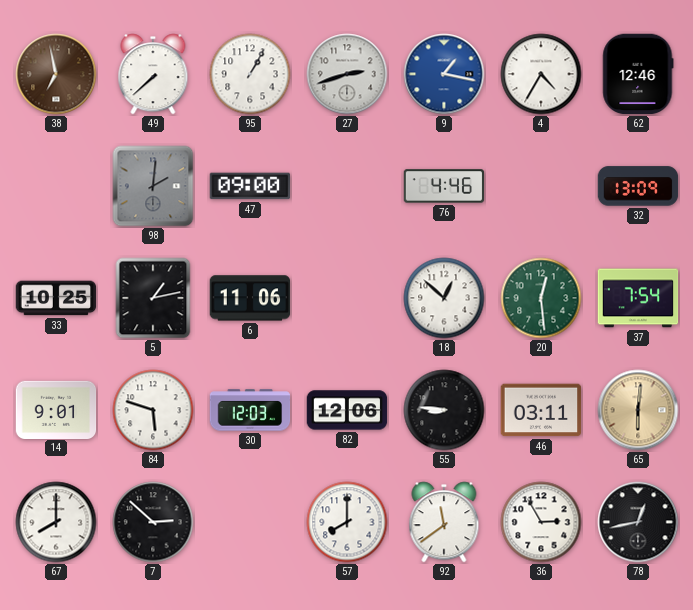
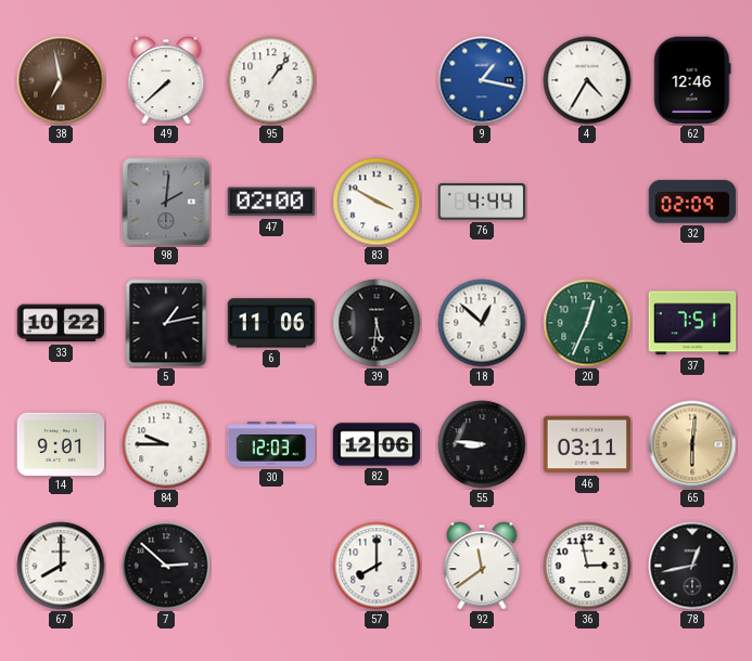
95: 1:05 -> 1:06 (271, 80)
27: 2:42 -> none (347, 74)
47: 09:00 -> 02:00 (271, 202)
83: none -> 3:50 (377, 202)
76: 4:46 -> 4:44 (482, 202)
32: 13:09 -> 02:09 (692, 202)
33: 10:25 -> 10:22 (61, 323)
39: none -> 5:31 (377, 323)
20: 12:29 -> 12:34 (587, 323)
37: 7:54 -> 7:51 (692, 323)
84: 5:48 -> 9:45 (166, 444)
36: 2:55 -> 2:58 (587, 566)
